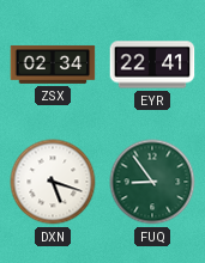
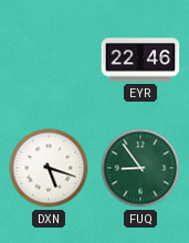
ZSX: 02:34 -> none (53, 65)
EYR: 22:41 -> 22:46 (140, 60)
